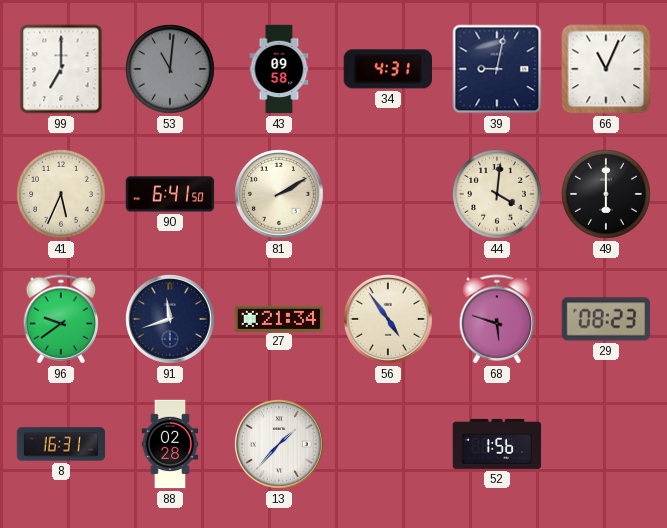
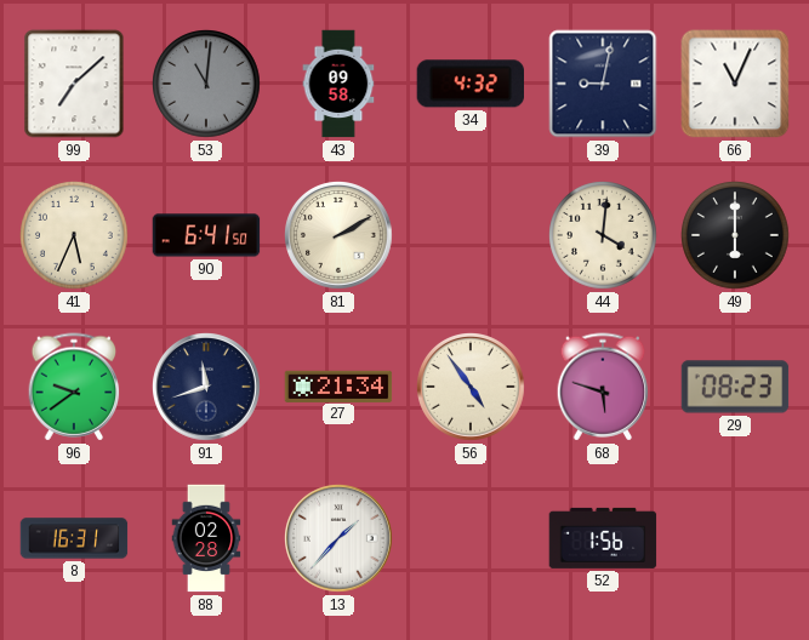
99: 7:00 -> 7:08 (74, 84)
34: 4:31 -> 4:32 (469, 84)
